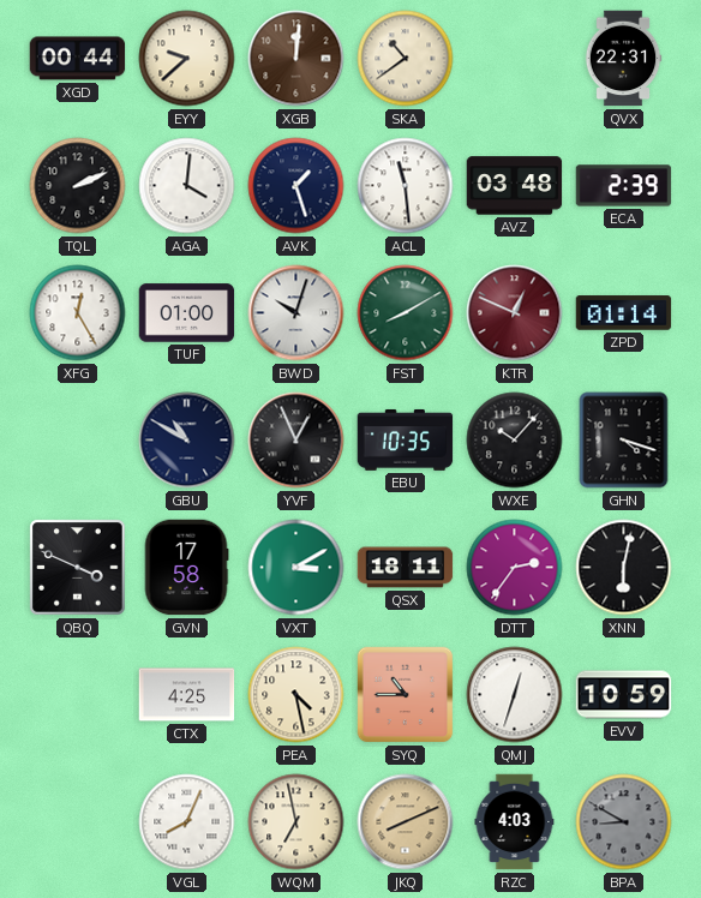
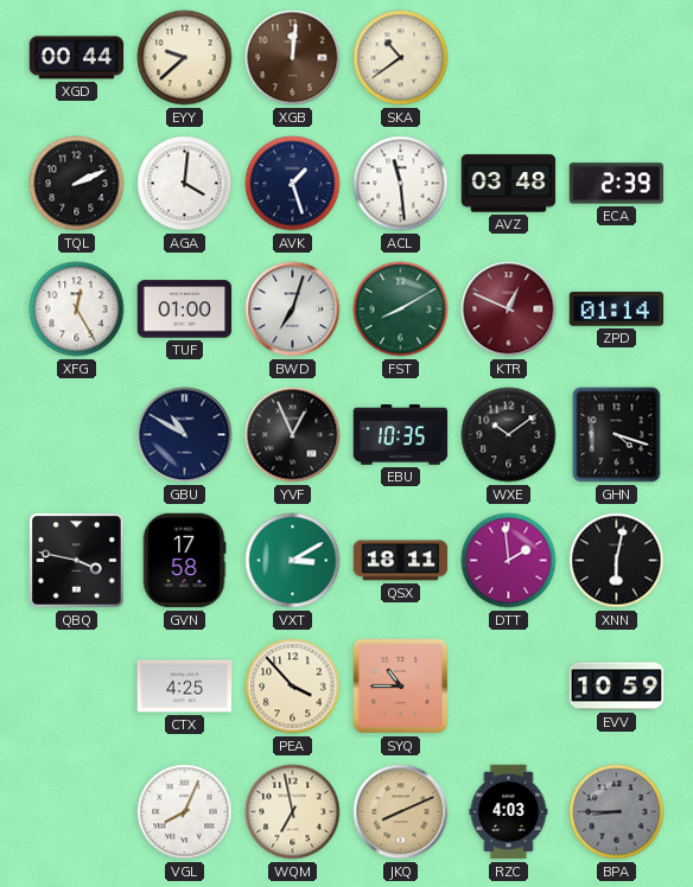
QVX: 22:31 -> none (623, 59)
BWD: 10:03 -> 7:03 (293, 310)
WXE: 10:07 -> 10:09 (509, 435)
QBQ: 3:49 -> 3:47 (77, 561)
DTT: 2:36 -> 1:59 (509, 561)
PEA: 4:28 -> 3:53 (293, 687)
QMJ: 12:33 -> none (515, 695)
BPA: 8:50 -> 8:45 (617, 812)
